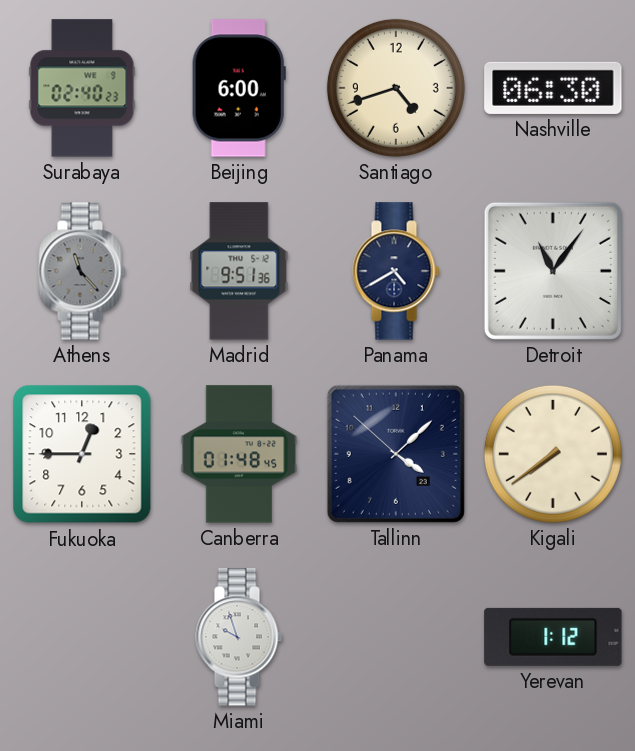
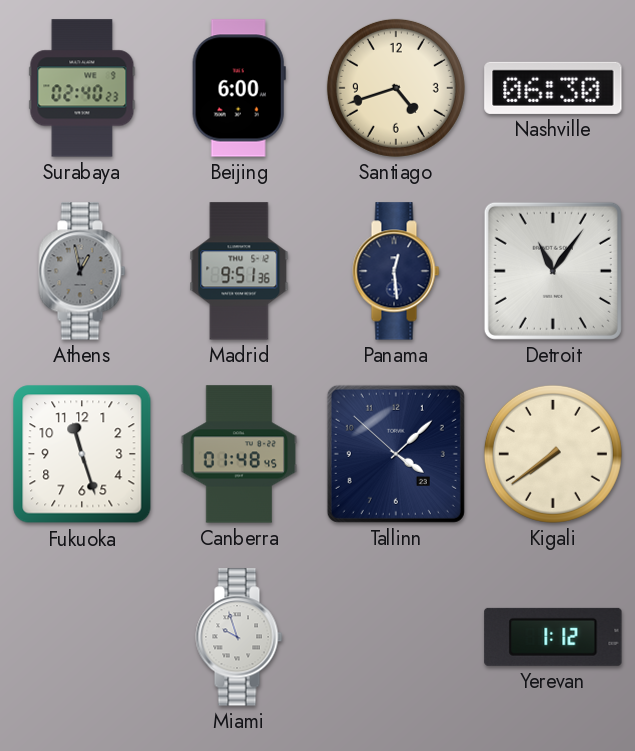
Athens: 11:23 -> 12:58 (82, 271)
Panama: 4:40 -> 12:29 (396, 271)
Fukuoka: 12:45 -> 11:27 (82, 454)
